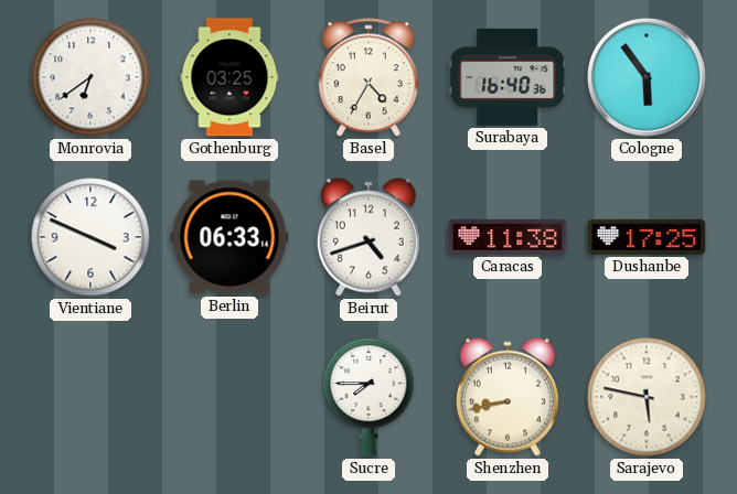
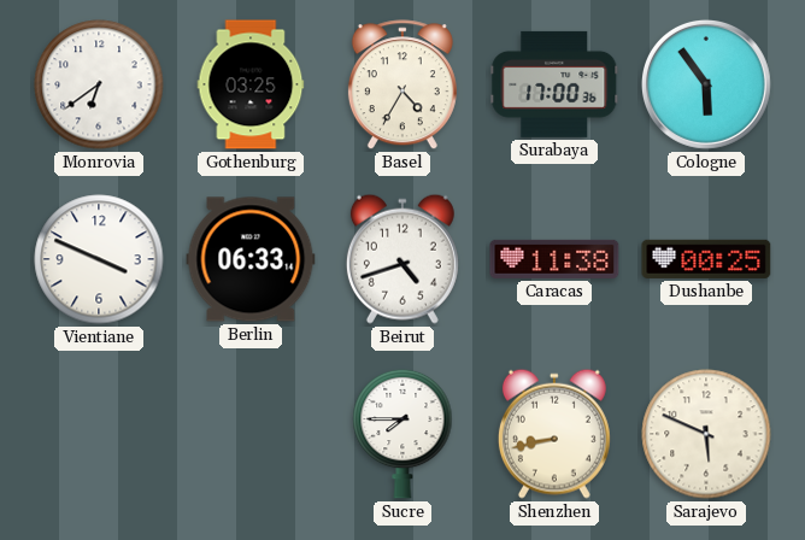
Surabaya: 16:40 -> 17:00 (554, 84)
Dushanbe: 17:25 -> 00:25 (706, 259)
Sarajevo: 5:47 -> 5:49 (706, 434)
